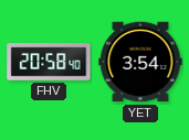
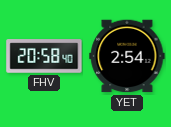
YET: 3:54 -> 2:54 (127, 56)
